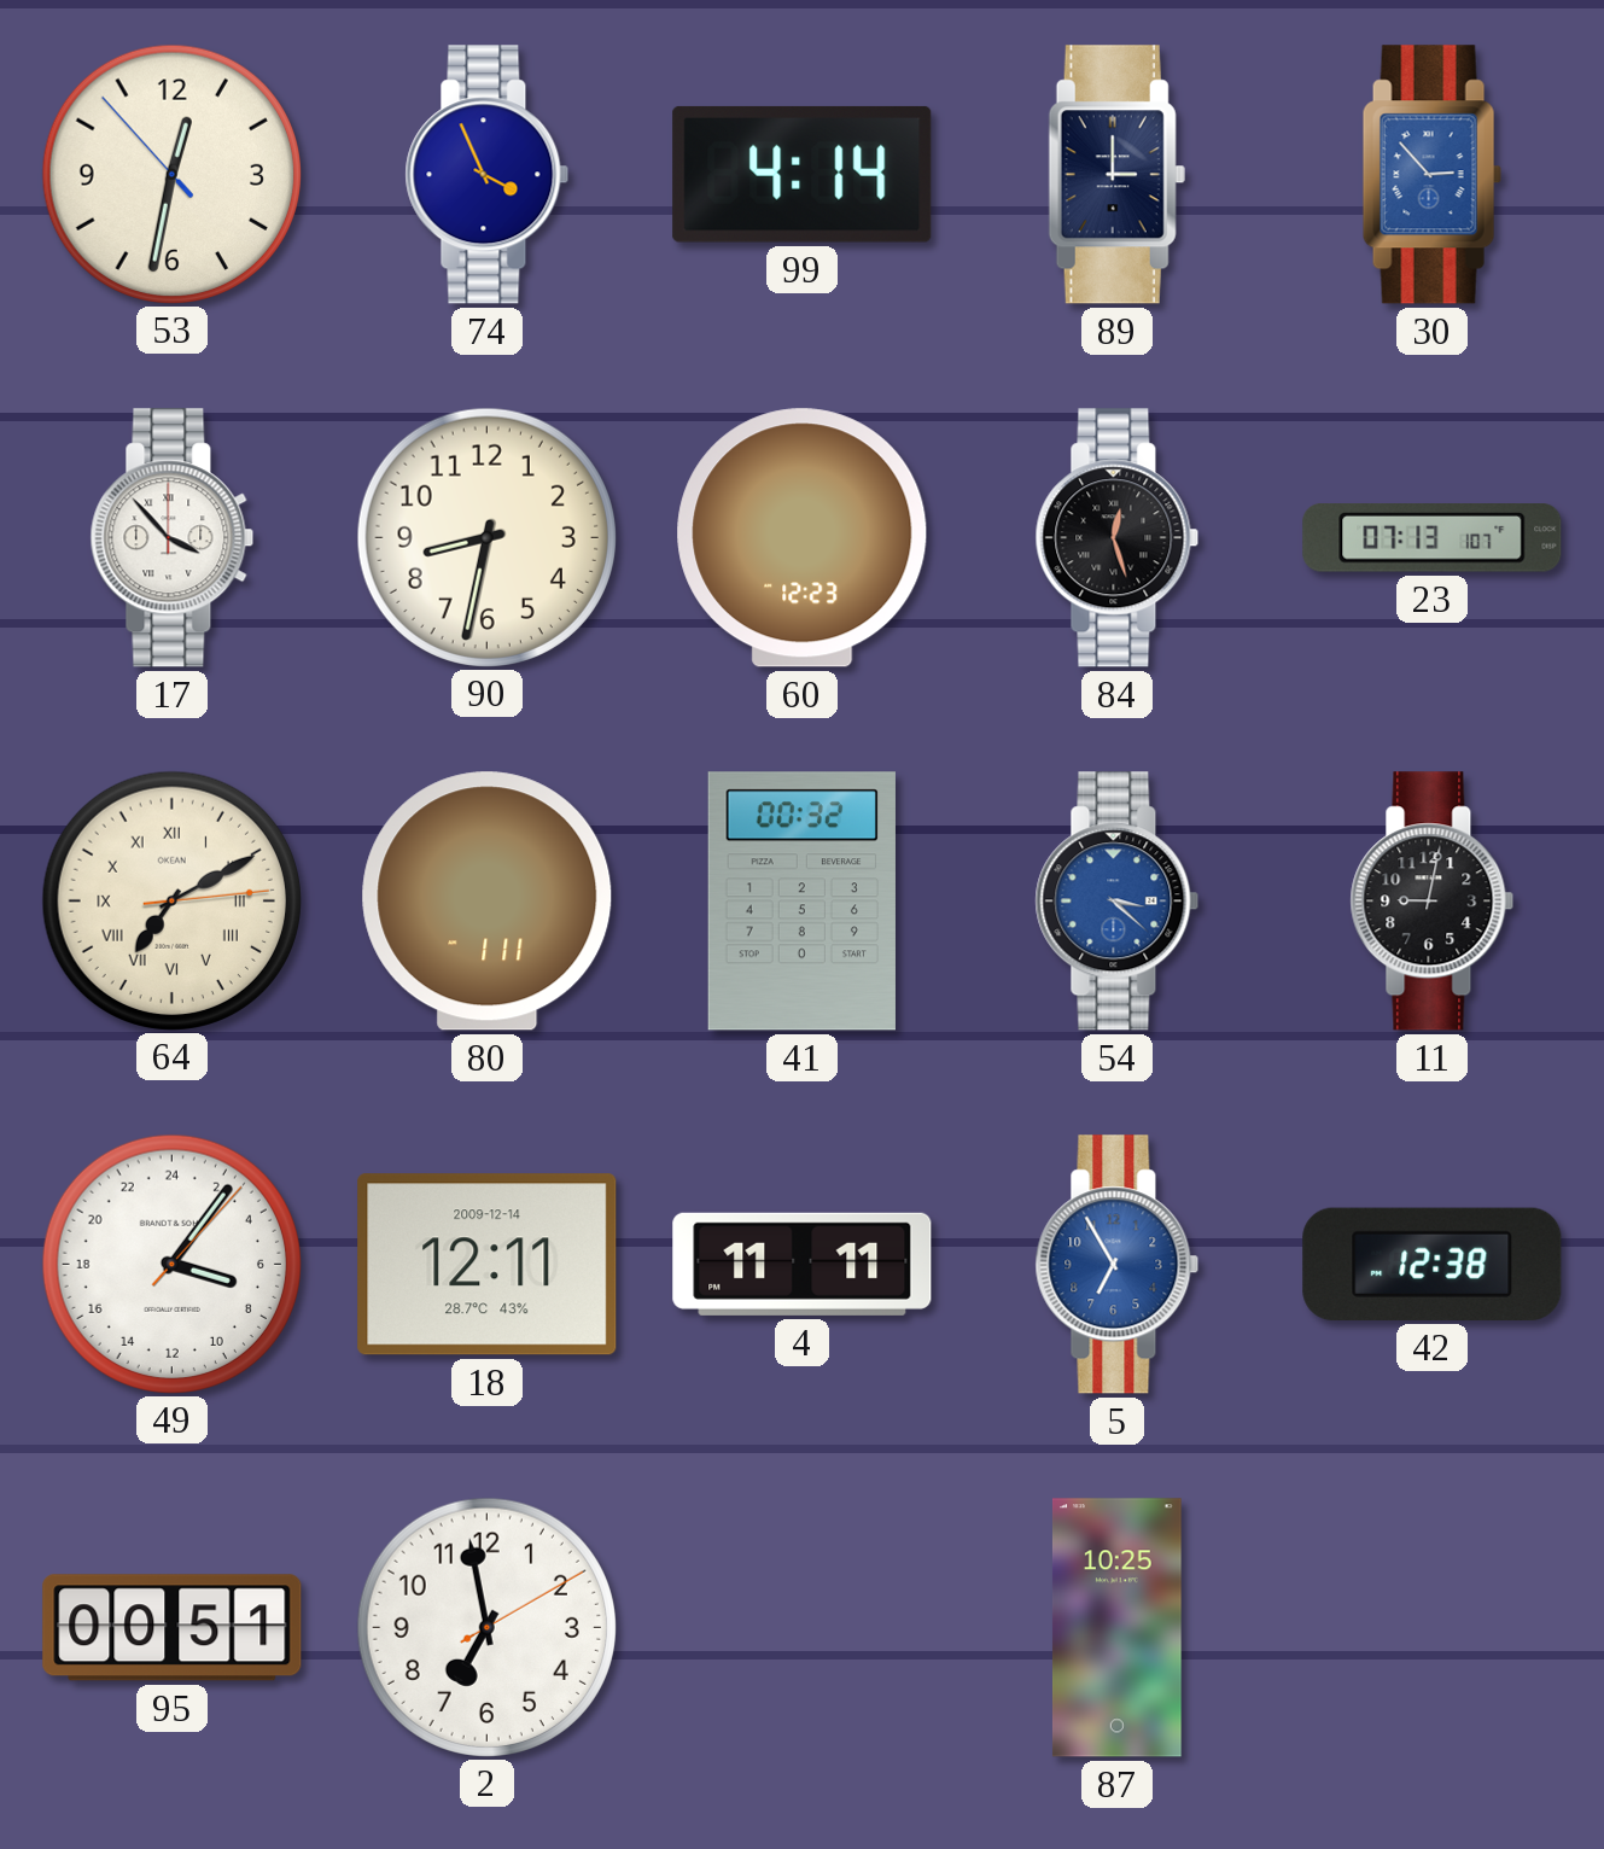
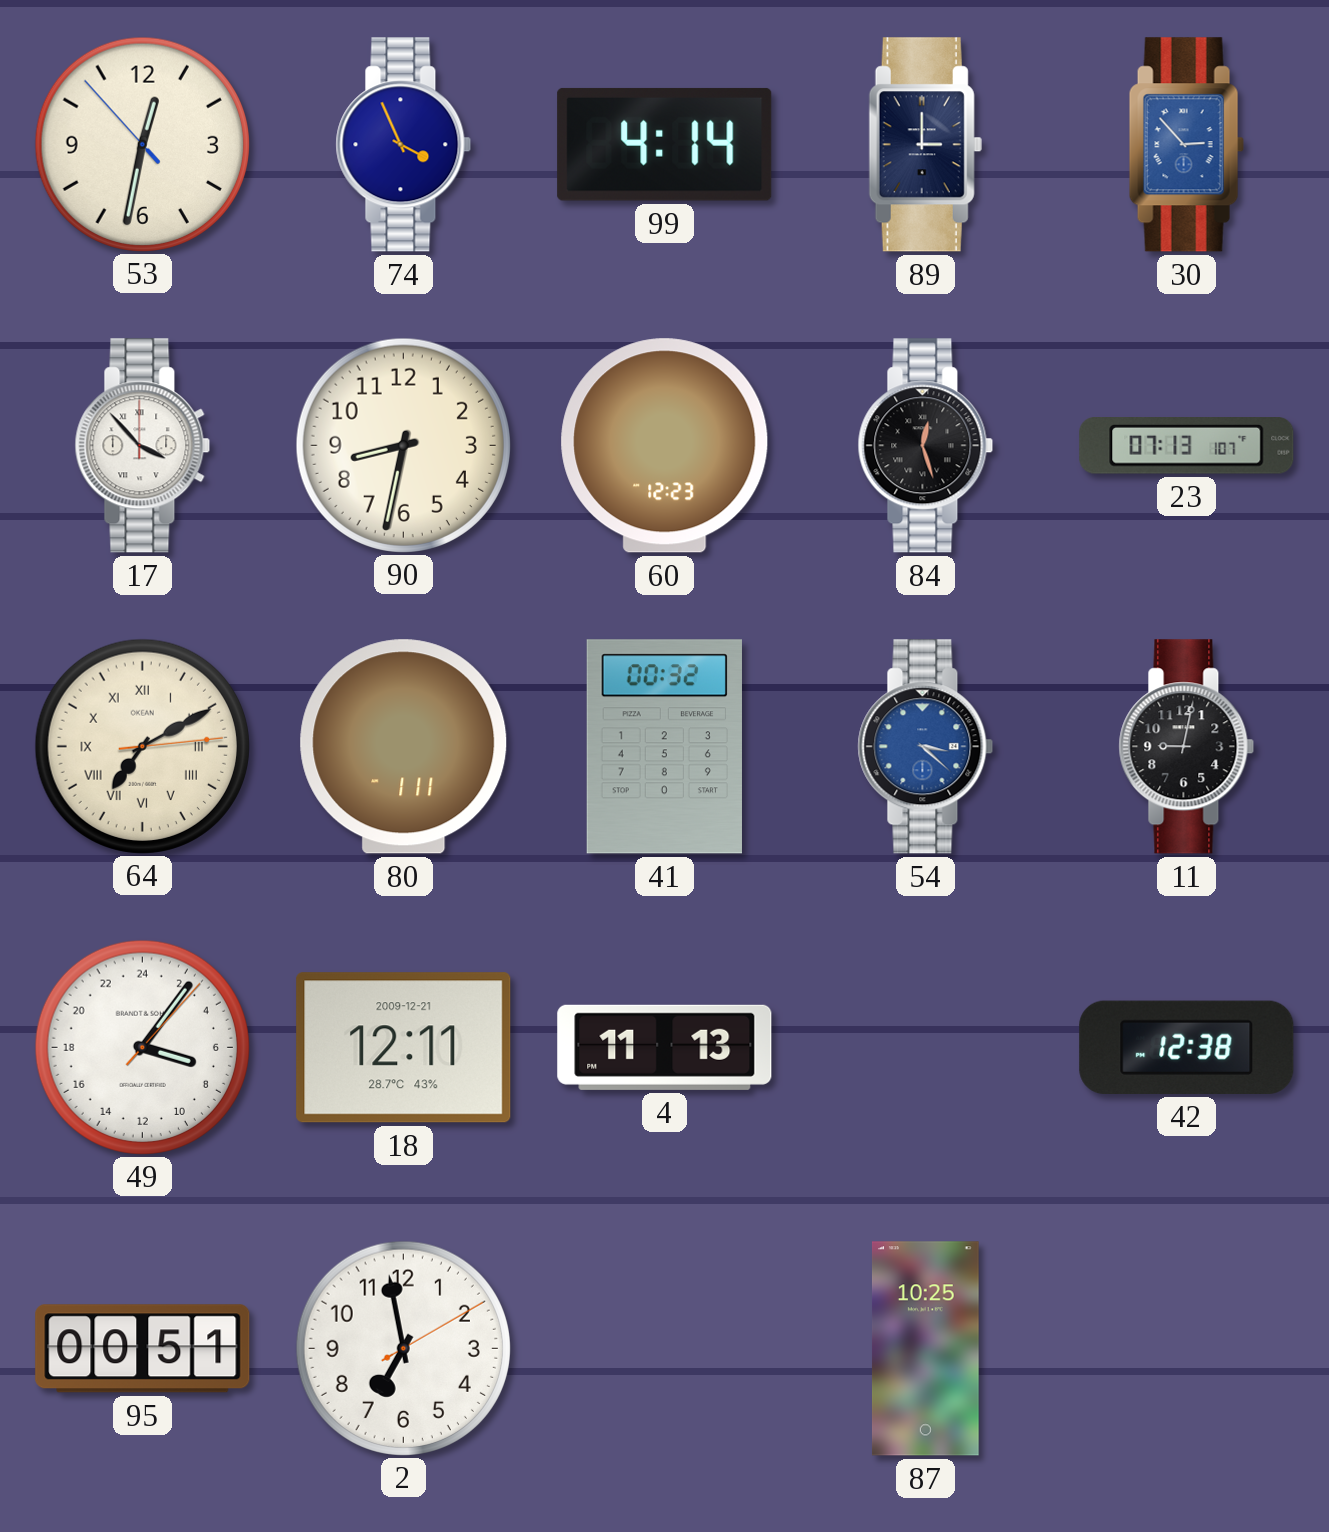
18 date: 2009-12-14 -> 2009-12-21 (404, 1048)
4: 11:11 -> 11:13 (665, 1047)
5: 6:55 -> none (1118, 1265)
